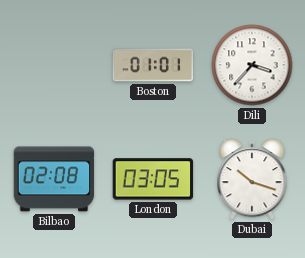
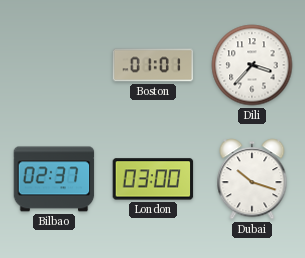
Bilbao: 02:08 -> 02:37 (54, 179)
London: 03:05 -> 03:00 (153, 179)
